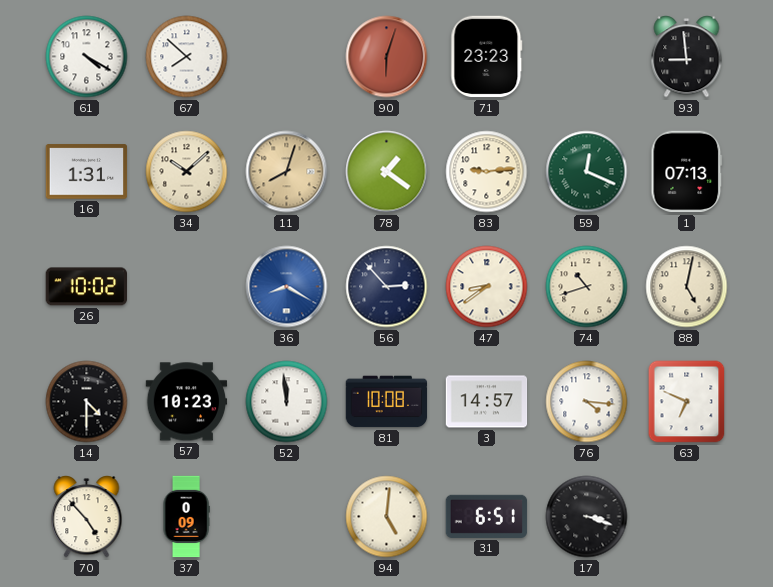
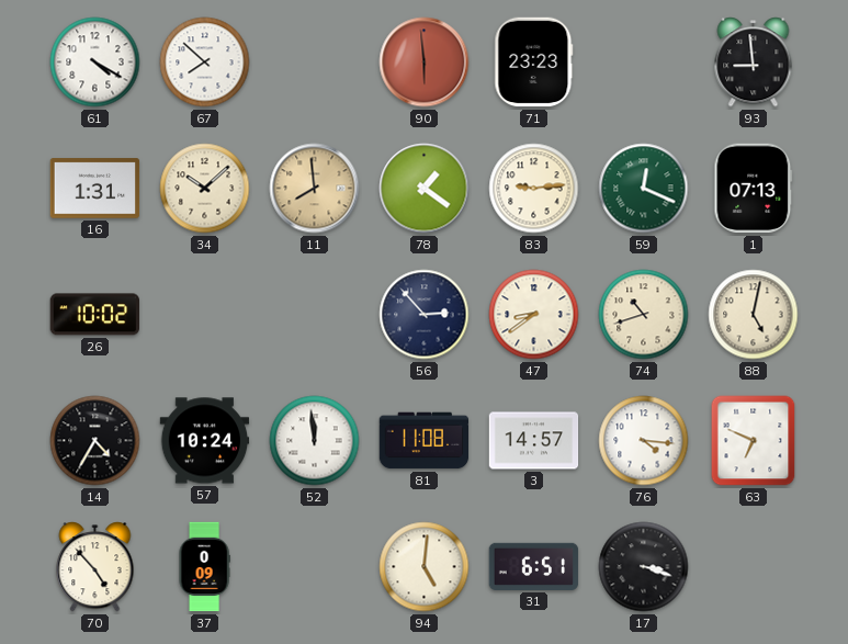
90: 6:03 -> 5:59 (425, 63)
11: 8:03 -> 7:59 (315, 189)
36: 8:20 -> none (287, 287)
14: 4:30 -> 4:35 (95, 441)
57: 10:23 -> 10:24 (205, 441)
81: 10:08 -> 11:08 (425, 441)
